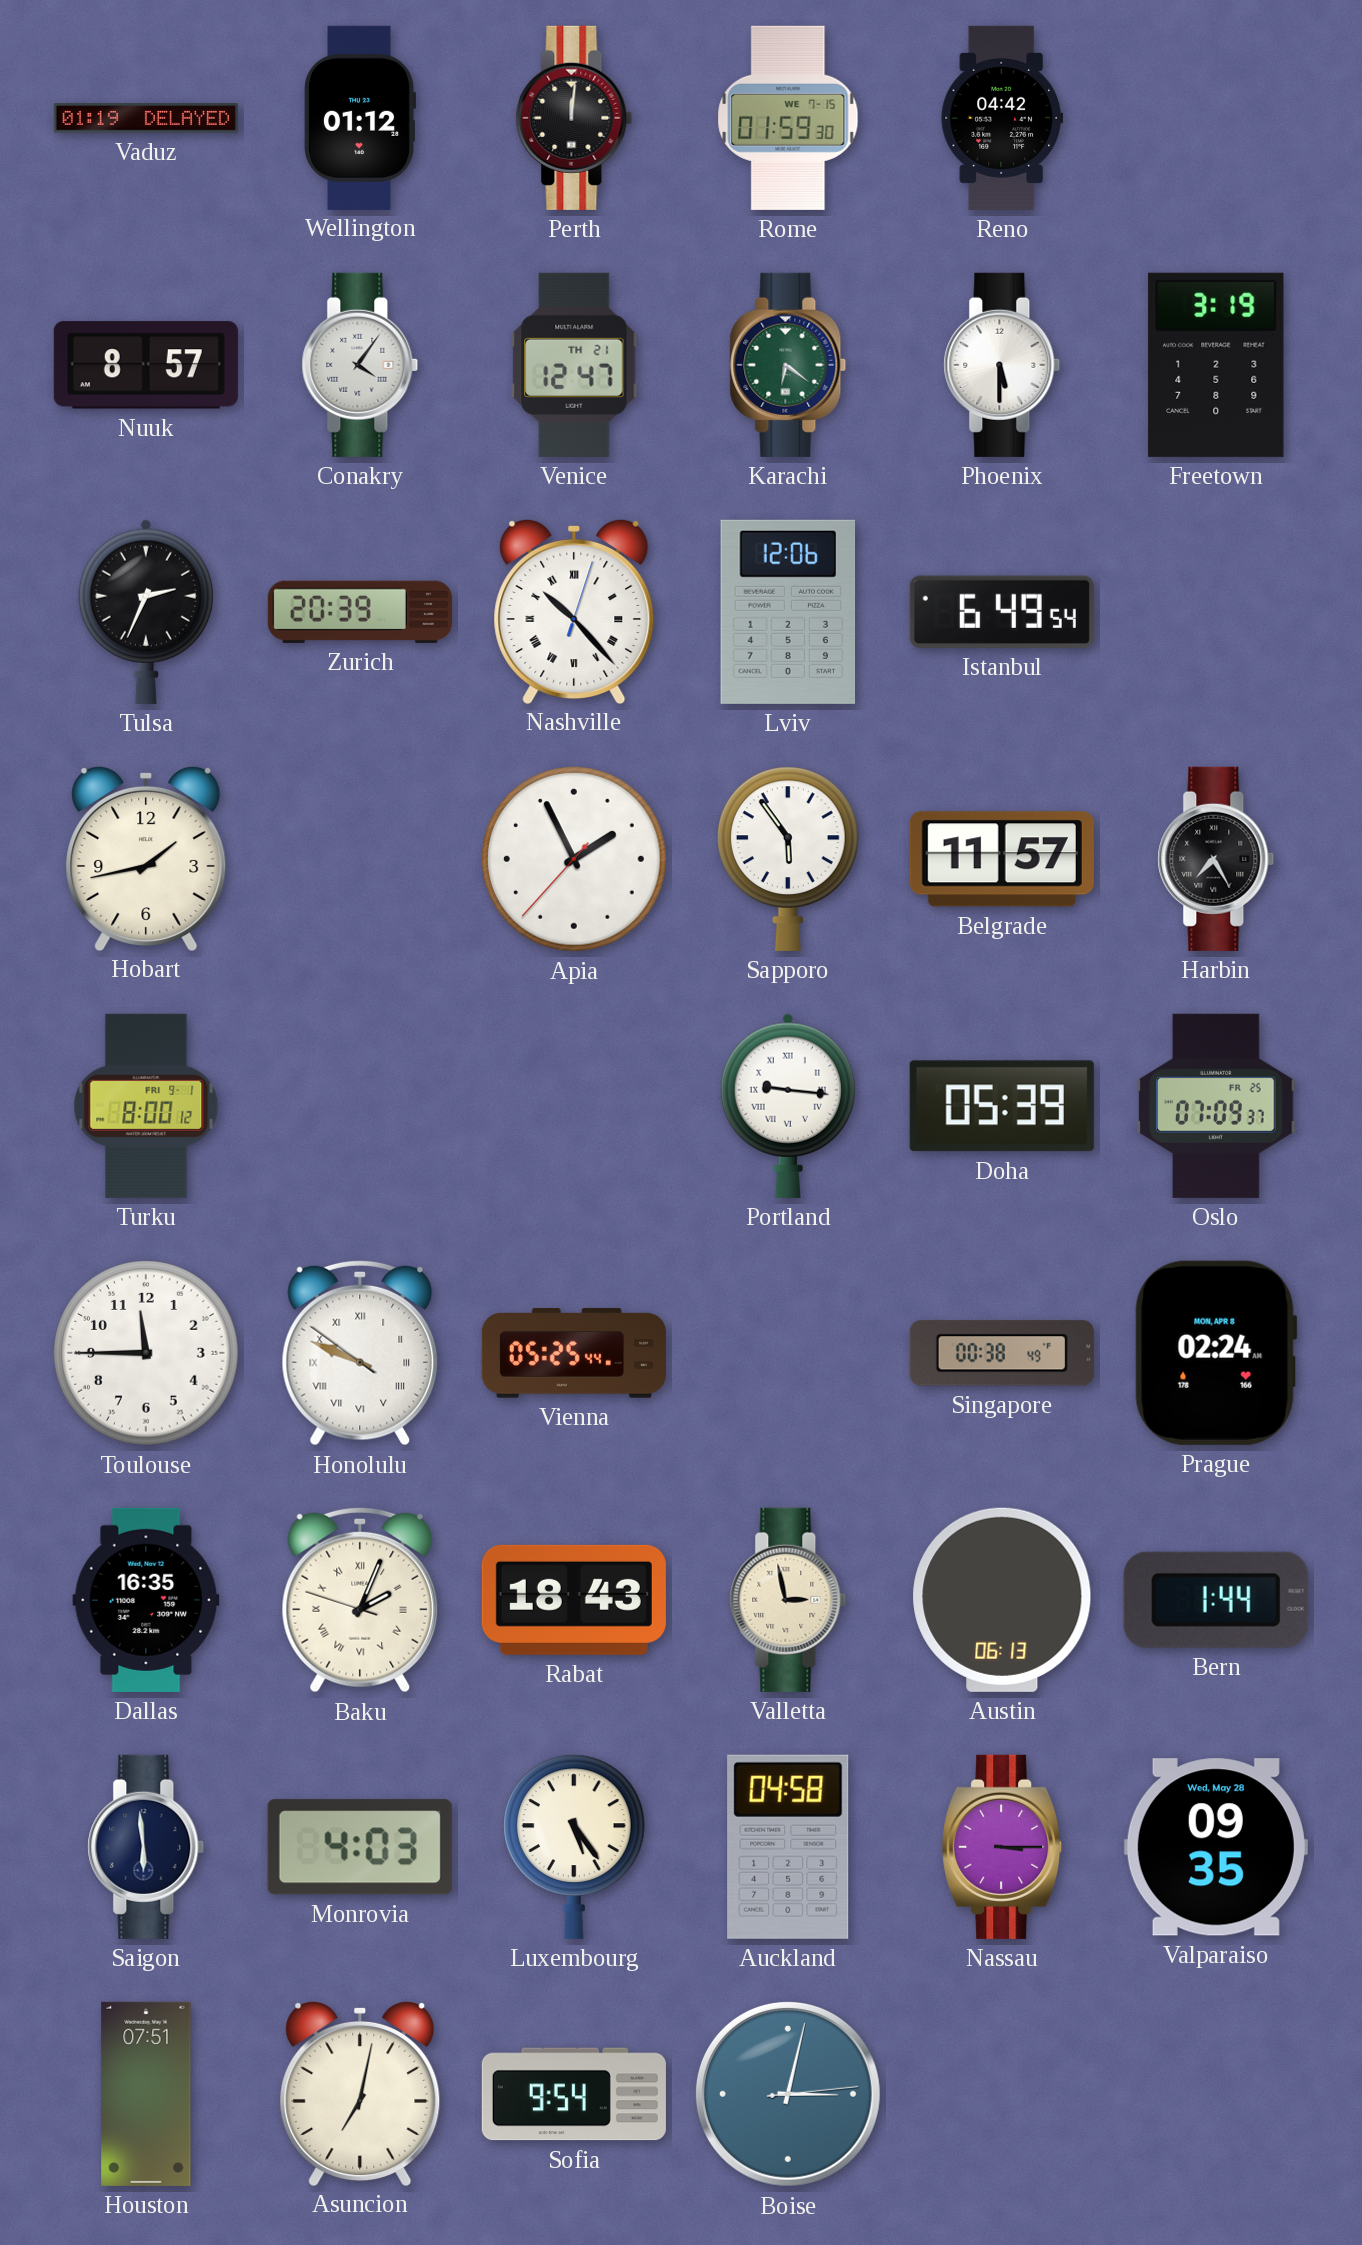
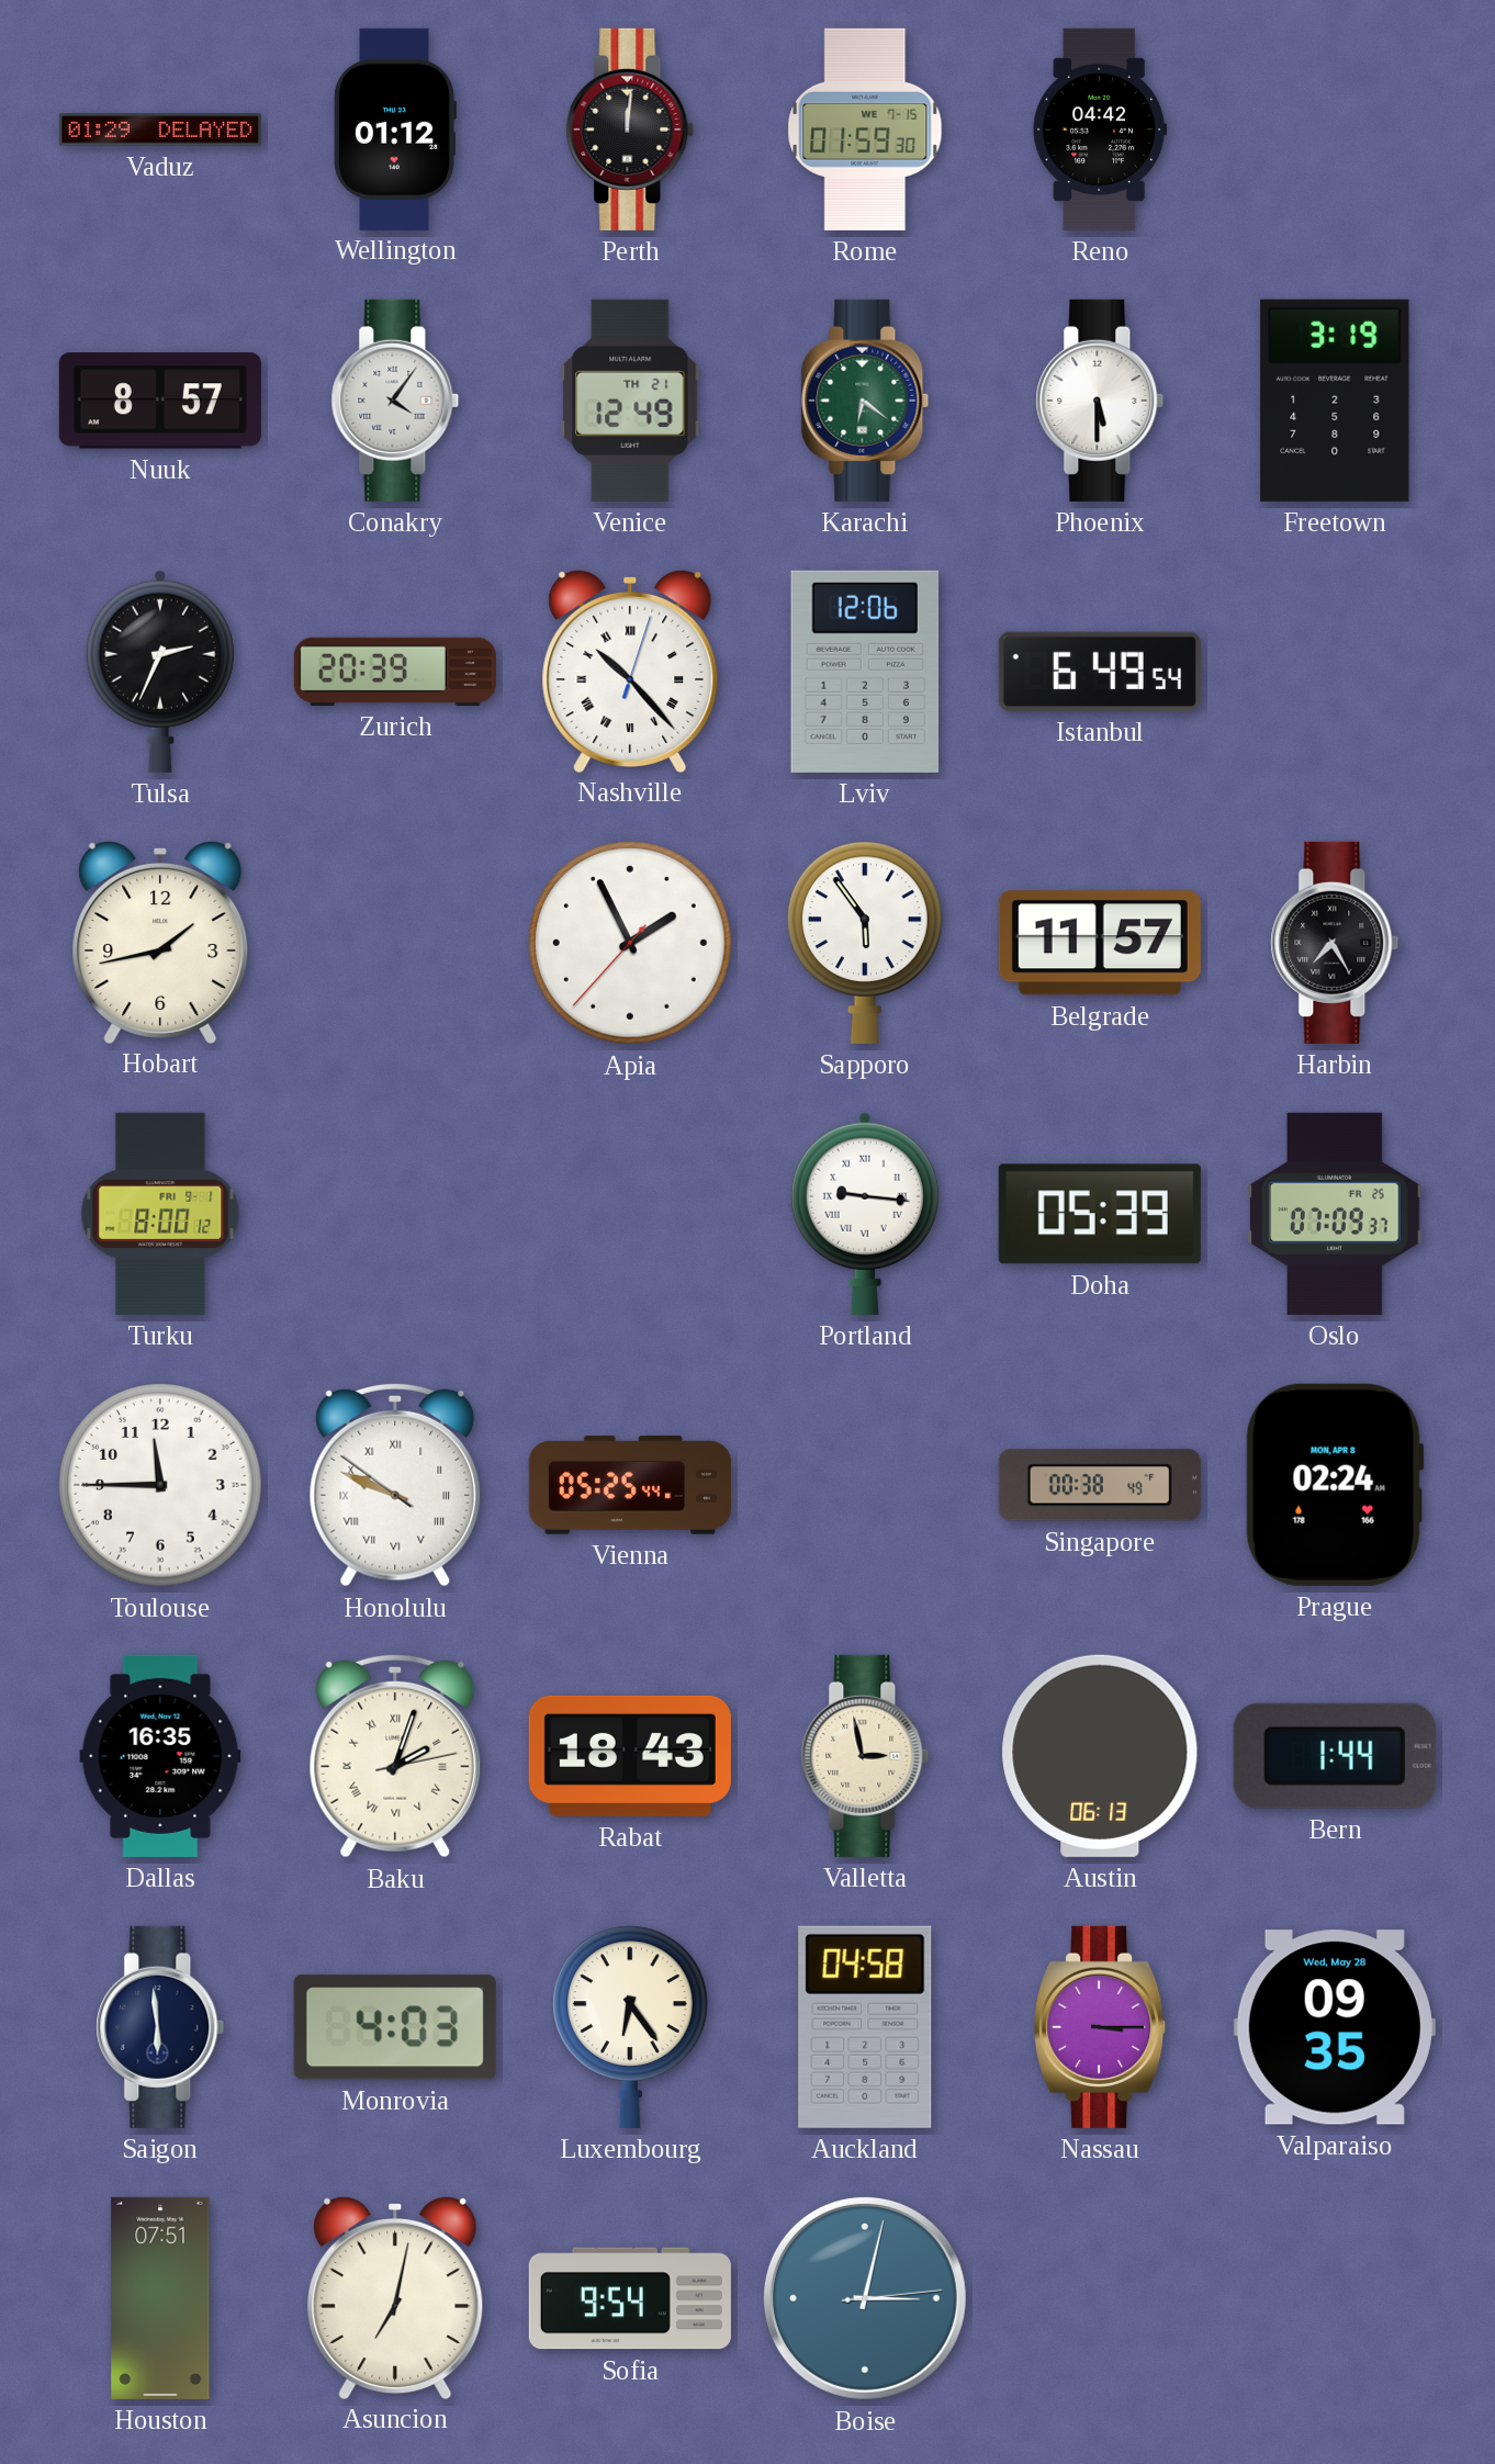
Vaduz: 01:19 -> 01:29 (160, 130)
Venice: 12:47 -> 12:49 (630, 401)
Baku: 2:03:48 -> 2:03:13 (395, 1756)
Luxembourg: 5:24 -> 6:24 (630, 2027)
